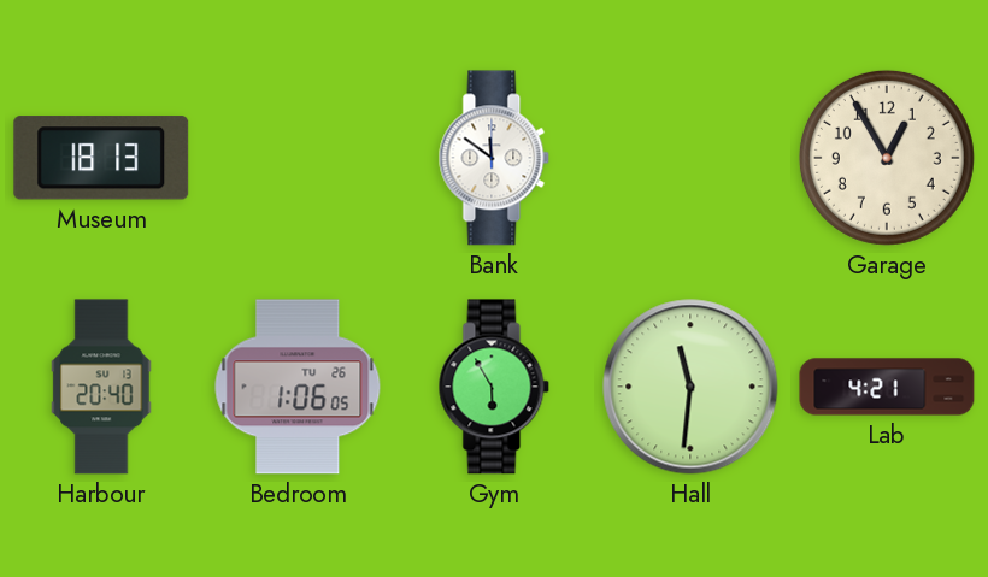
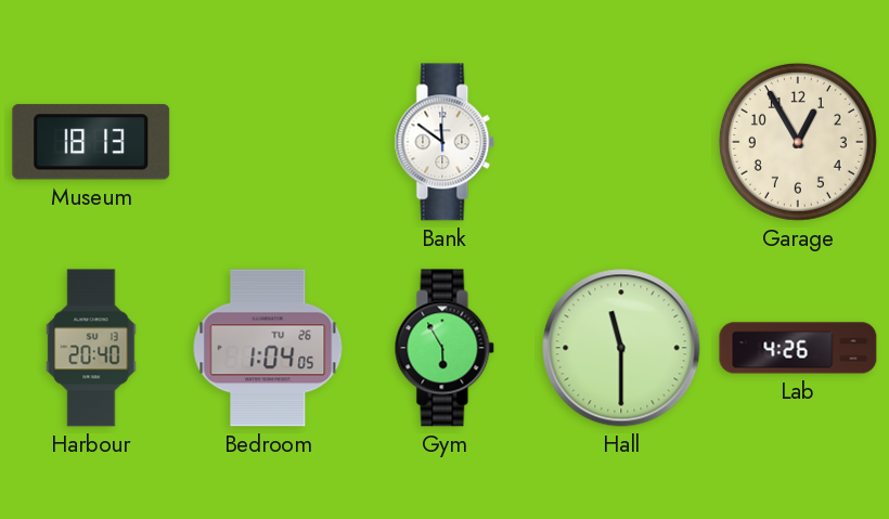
Bedroom: 1:06 -> 1:04 (268, 348)
Hall: 11:31 -> 11:30 (621, 348)
Lab: 4:21 -> 4:26 (798, 348)
